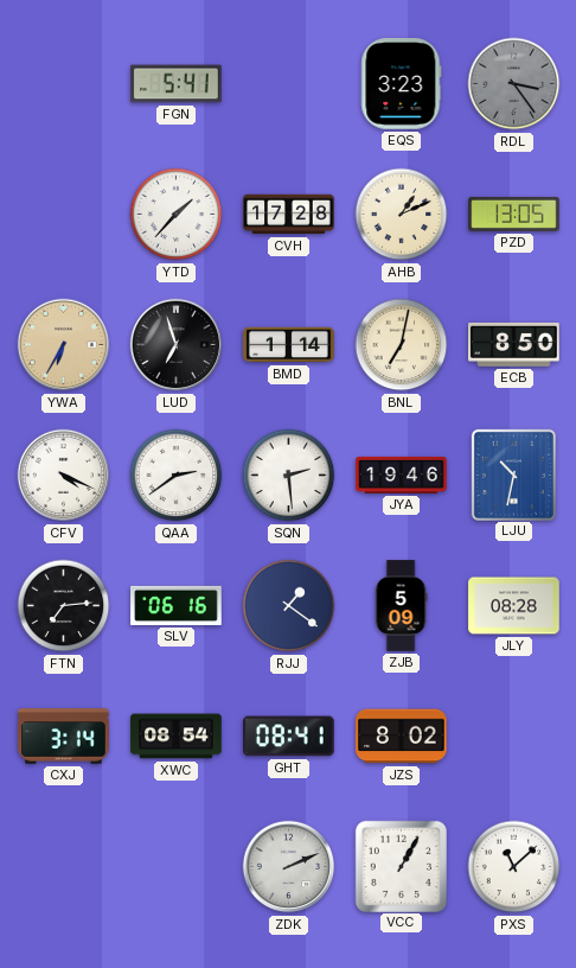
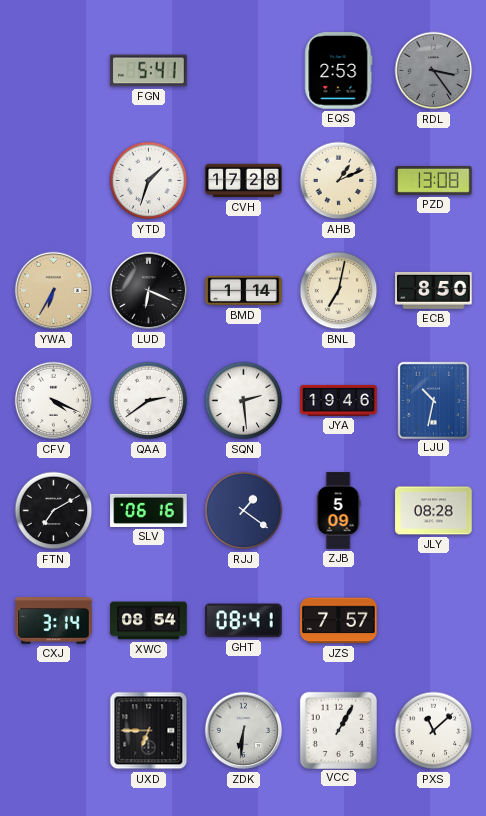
EQS: 3:23 -> 2:53 (339, 71)
YTD: 1:37 -> 1:33 (149, 181)
PZD: 13:05 -> 13:08 (434, 180)
LUD: 6:57 -> 6:19 (149, 291)
FTN: 7:14 -> 7:10 (54, 511)
JZS: 8:02 -> 7:57 (339, 621)
UXD: none -> 6:45 (149, 731)
ZDK: 2:11 -> 6:31 (244, 731)
